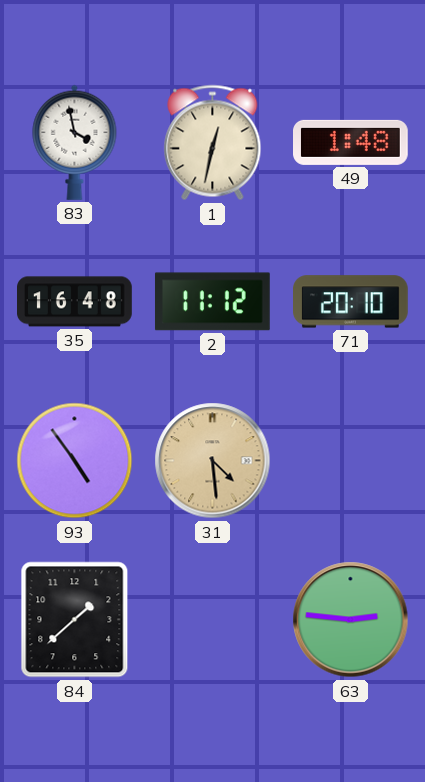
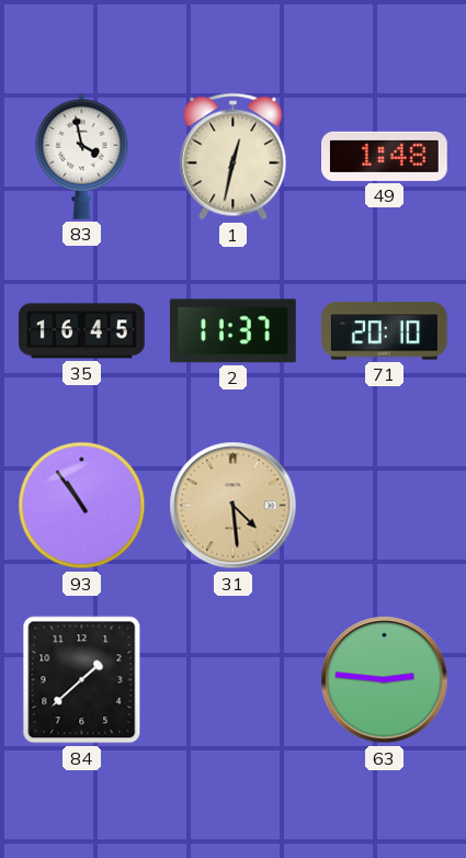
35: 16:48 -> 16:45 (82, 331)
2: 11:12 -> 11:37 (232, 331)
93: 4:54 -> 10:54 (82, 506)
